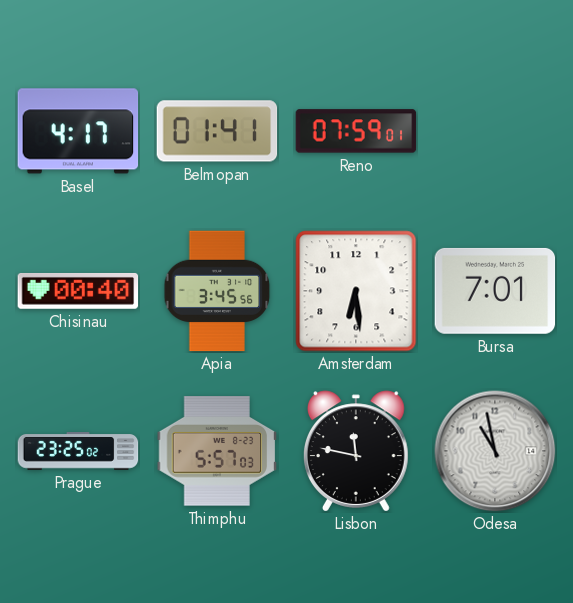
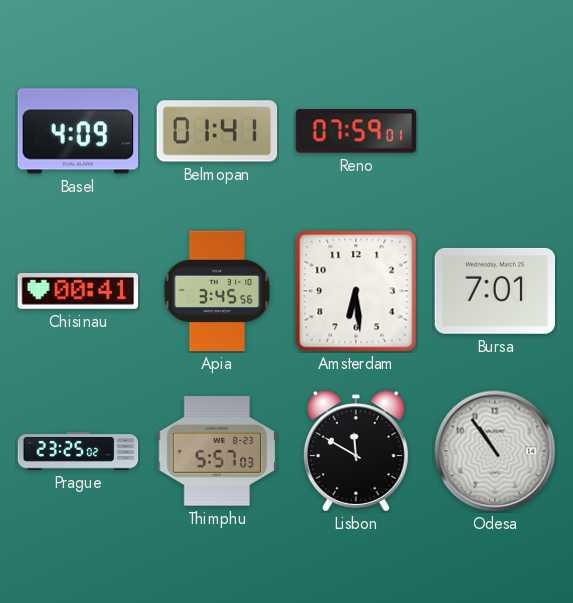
Basel: 4:17 -> 4:09 (78, 131)
Chisinau: 00:40 -> 00:41 (78, 291)
Lisbon: 11:47 -> 11:50 (356, 451)
Odesa: 10:58 -> 10:54 (495, 451)
